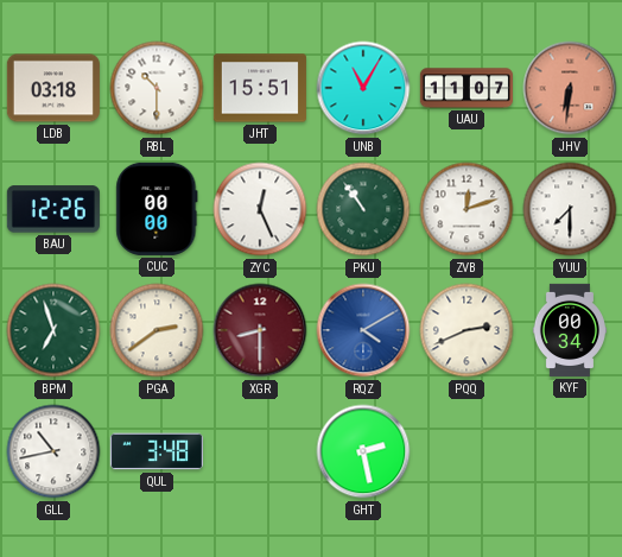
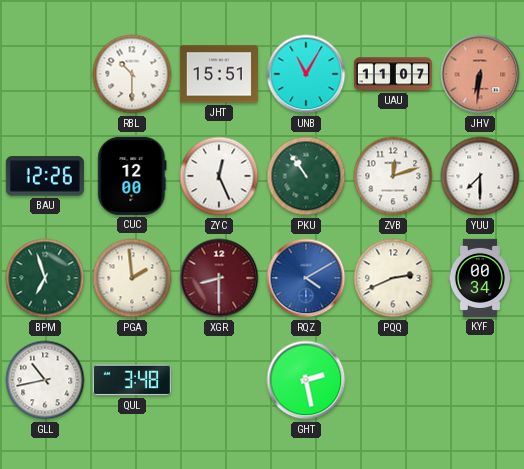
LDB: 03:18 -> none (53, 88)
CUC: 00:00 -> 12:00 (132, 176)
PGA: 2:39 -> 1:59 (132, 278)
